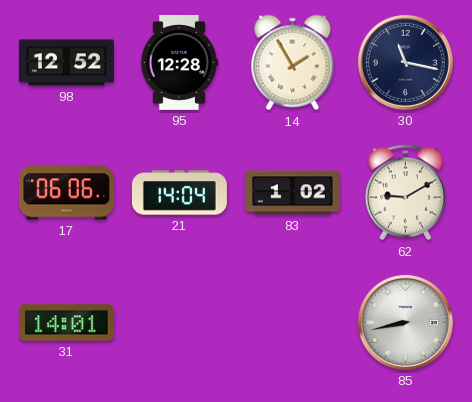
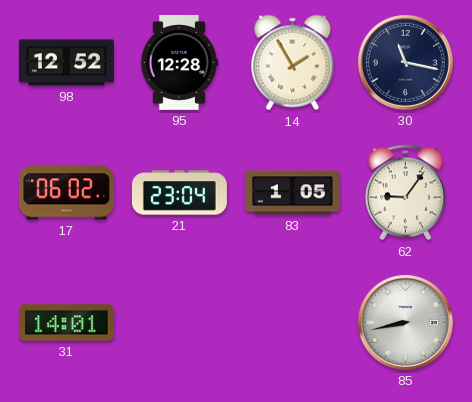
17: 06:06 -> 06:02 (66, 193)
21: 14:04 -> 23:04 (179, 193)
83: 1:02 -> 1:05 (292, 193)
62: 9:10 -> 9:06 (405, 193)
